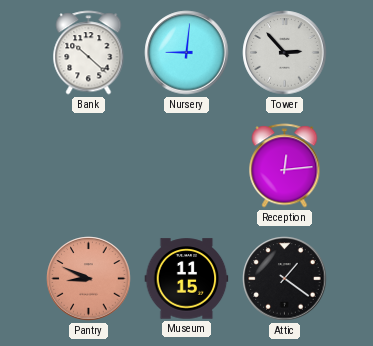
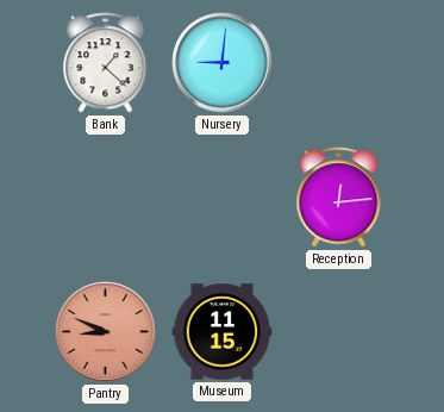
Bank: 10:22 -> 1:22 (106, 63)
Tower: 2:53 -> none (285, 53)
Attic: 1:21 -> none (285, 279)
